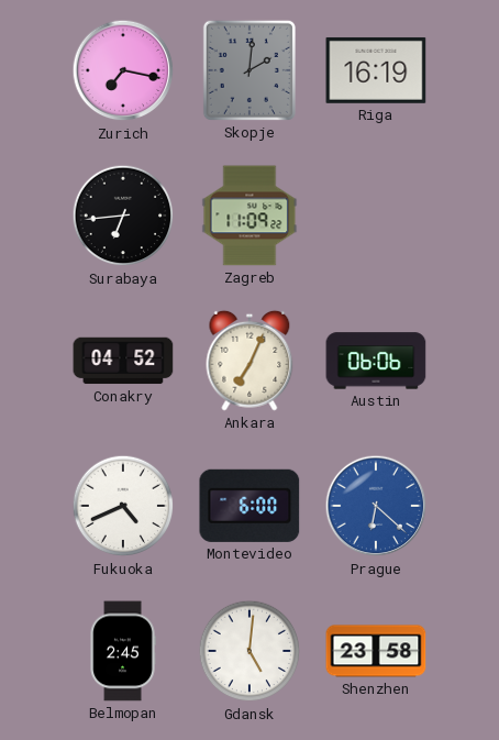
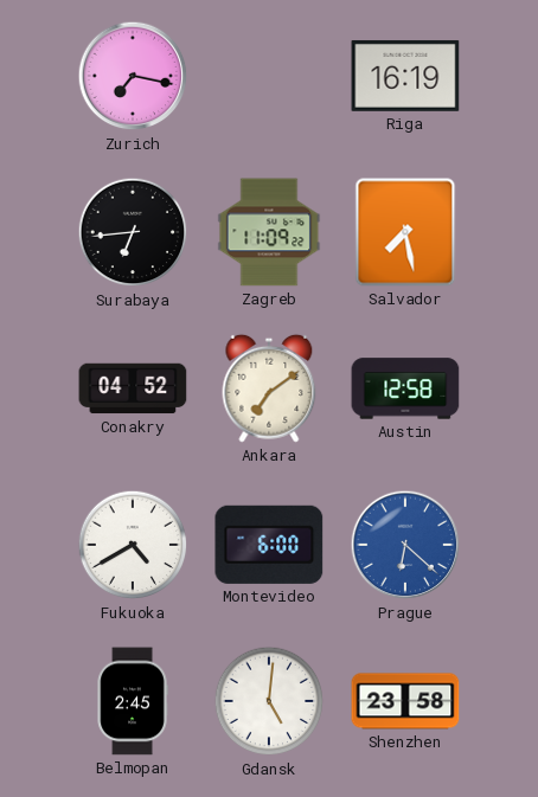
Skopje: 2:01 -> none (249, 70)
Salvador: none -> 7:28 (405, 232)
Ankara: 7:04 -> 7:09 (269, 388)
Austin: 06:06 -> 12:58 (405, 388)
Fukuoka: 4:41 -> 4:40 (133, 545)
